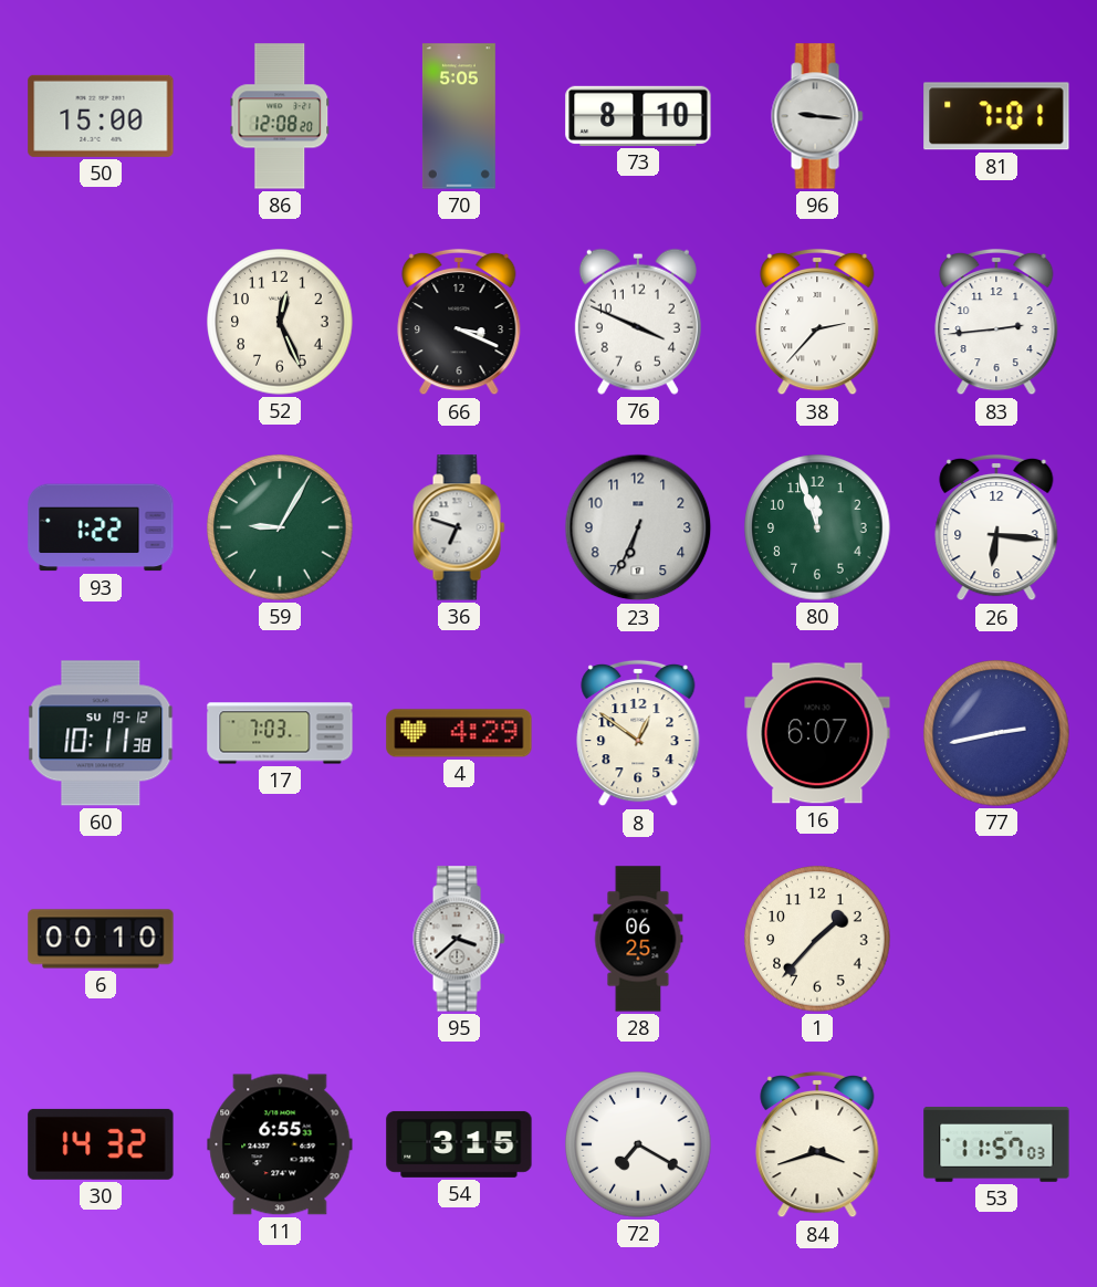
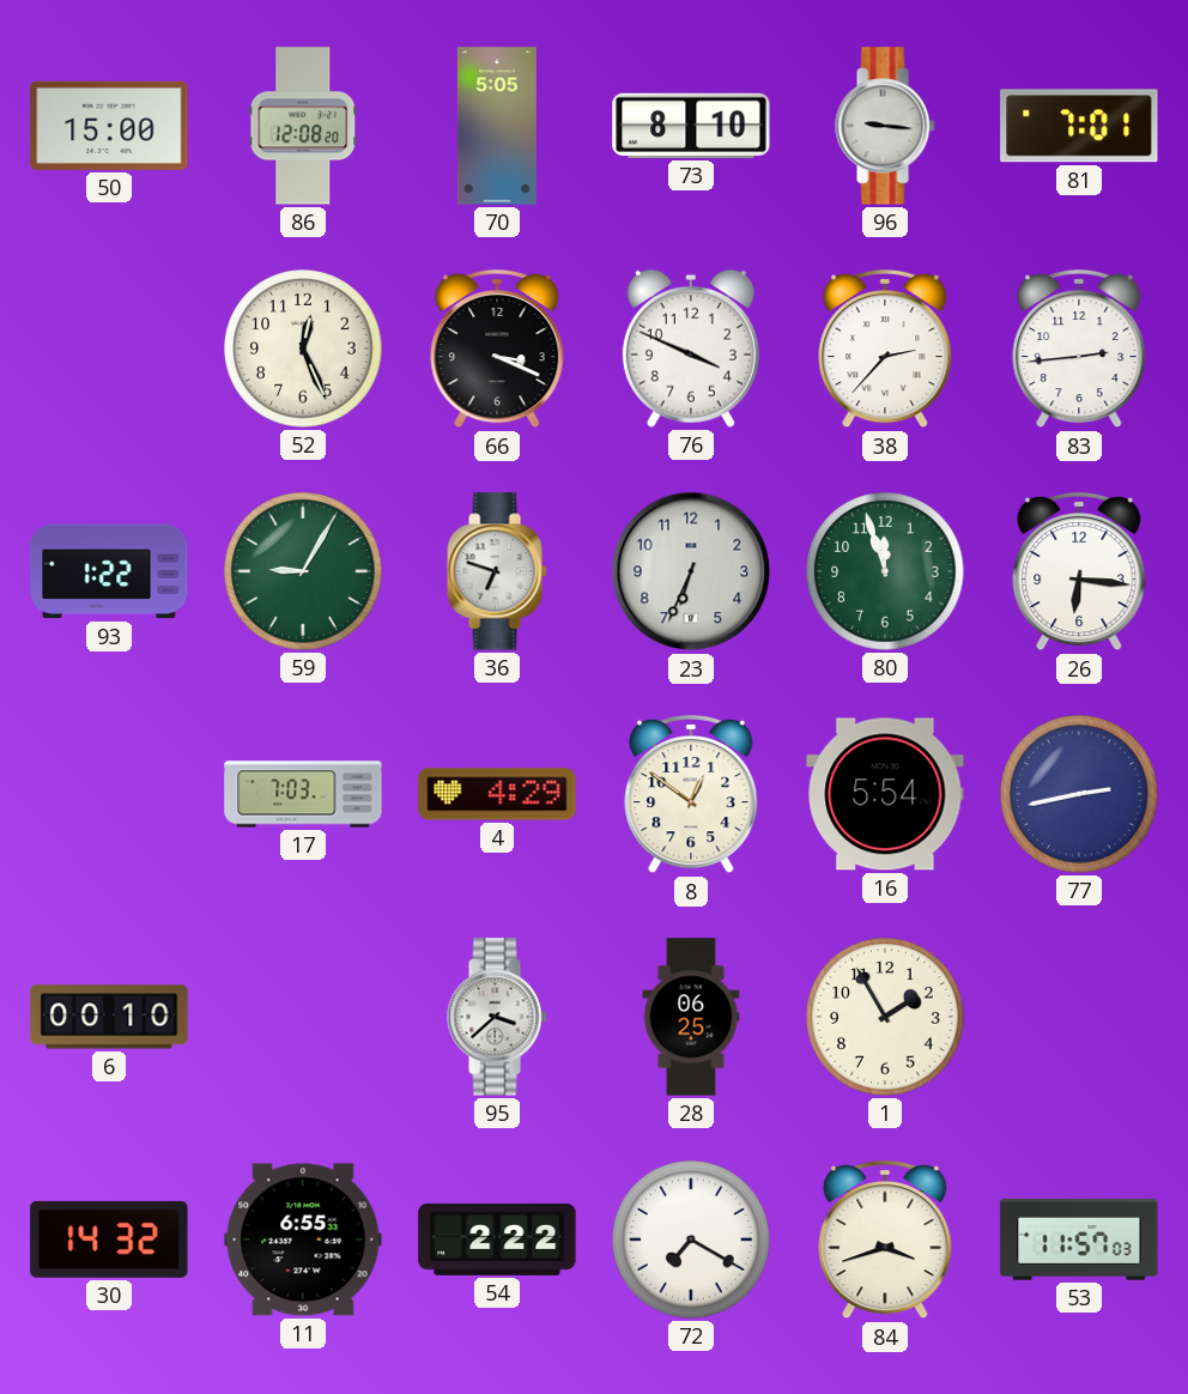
60: 10:11 -> none (101, 733)
16: 6:07 -> 5:54 (885, 794)
1: 1:37 -> 1:55 (885, 1017)
54: 3:15 -> 2:22 (497, 1240)
